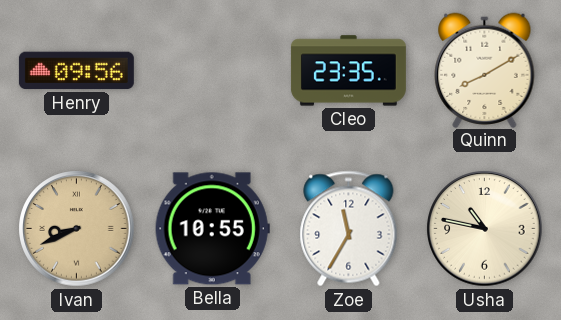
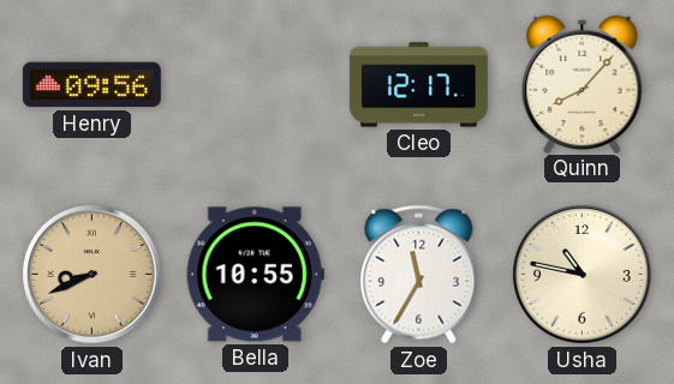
Cleo: 23:35 -> 12:17 (418, 85)
Quinn: 8:10 -> 8:07 (583, 84)
